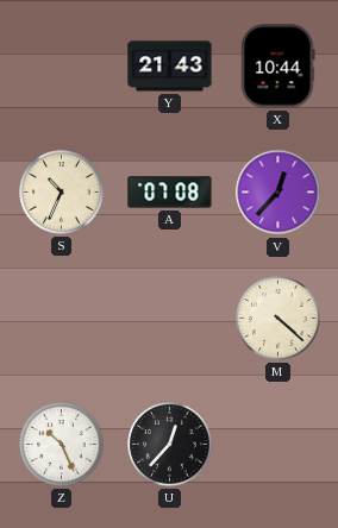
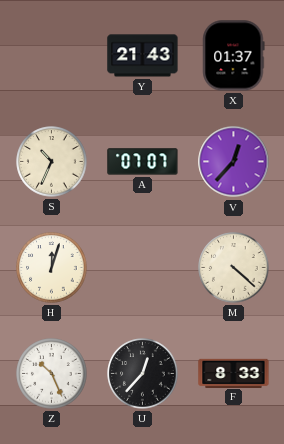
X: 10:44 -> 01:37 (234, 56)
A: 07:08 -> 07:07 (143, 162)
H: none -> 12:03 (52, 268)
F: none -> 8:33 (234, 373)
